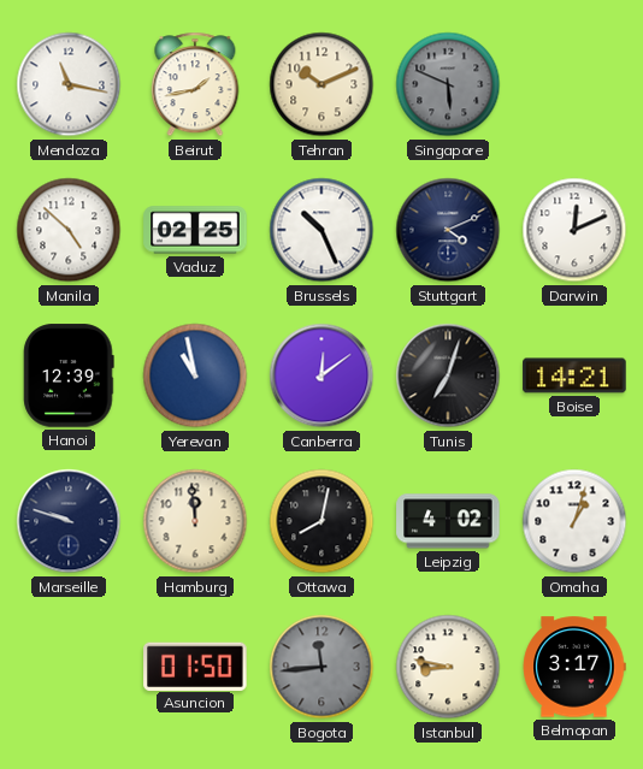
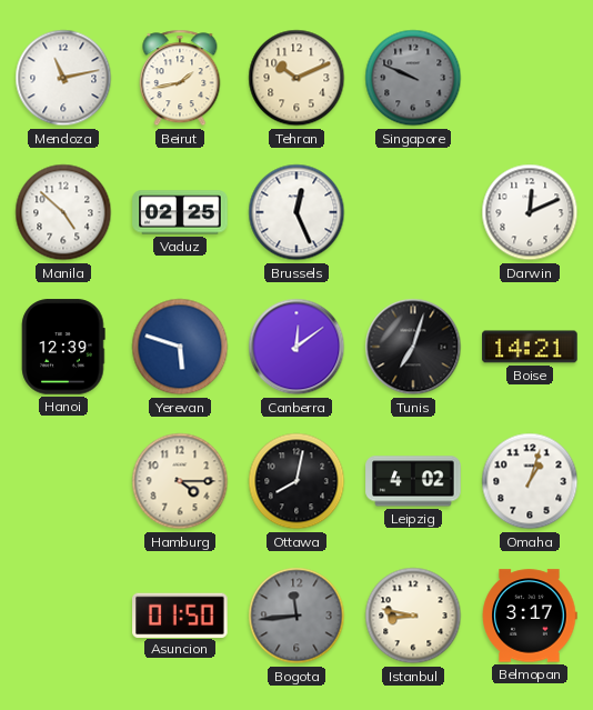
Mendoza: 11:17 -> 11:13 (63, 78)
Singapore: 5:49 -> 9:49 (413, 78)
Brussels: 10:26 -> 12:26 (296, 212)
Stuttgart: 4:11 -> none (448, 230)
Yerevan: 10:58 -> 5:48 (180, 347)
Marseille: 9:48 -> none (69, 521)
Hamburg: 11:59 -> 4:15 (180, 481)
